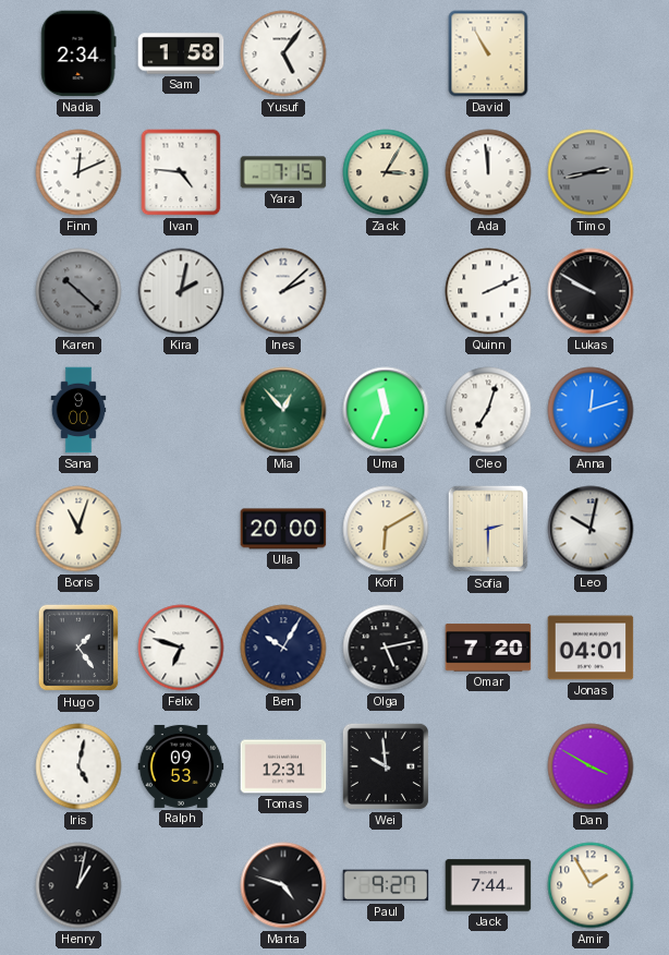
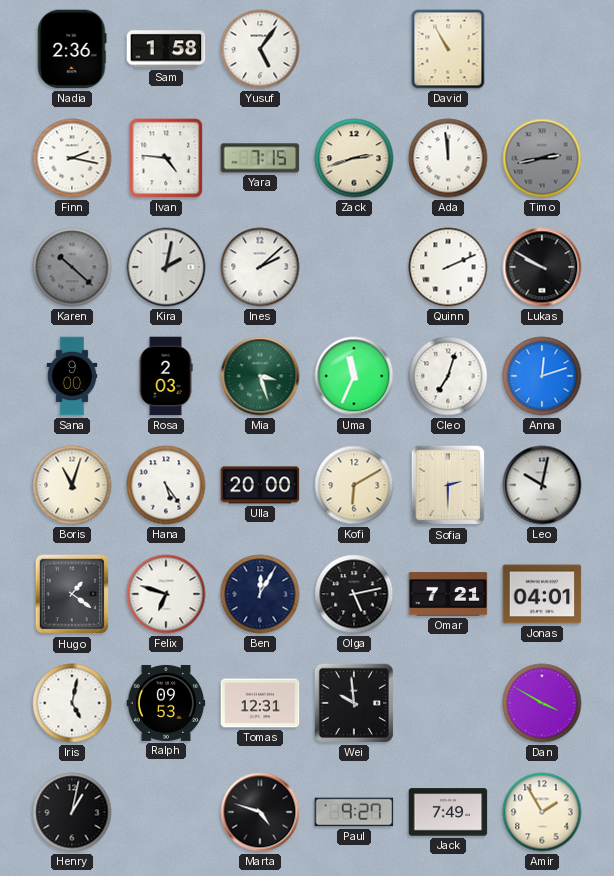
Nadia: 2:34 -> 2:36 (72, 49)
Finn: 12:11 -> 2:17 (72, 158)
Zack: 3:05 -> 2:42 (354, 158)
Rosa: none -> 2:03 (166, 376)
Mia: 12:53 -> 3:27 (260, 376)
Hana: none -> 5:24 (166, 485)
Hugo: 1:24 -> 1:21 (72, 594)
Ben: 10:05 -> 12:05 (260, 594)
Omar: 7:20 -> 7:21 (448, 594)
Jack: 7:44 -> 7:49 (448, 812)
